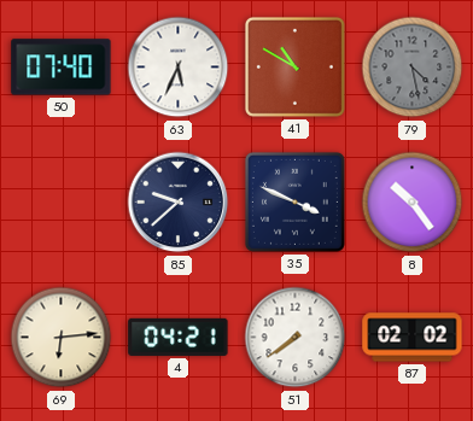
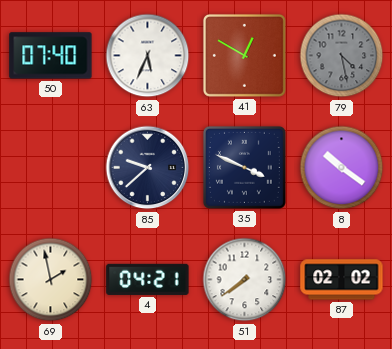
41: 10:50 -> 12:50 (244, 55)
8: 10:24 -> 10:21 (342, 168)
69: 6:14 -> 1:58 (51, 280)
